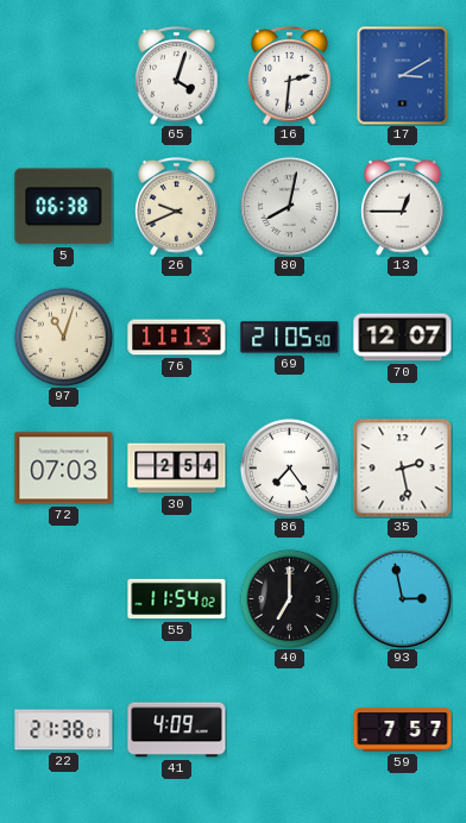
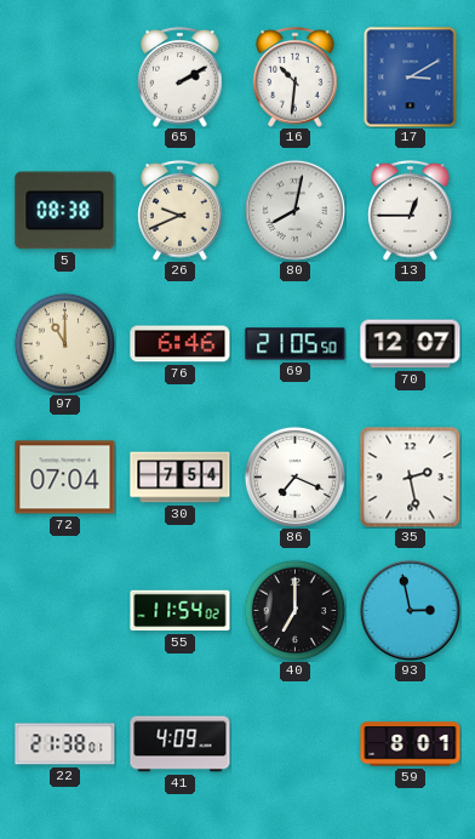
65: 4:03 -> 2:10 (181, 78)
16: 2:31 -> 10:31 (296, 78)
5: 06:38 -> 08:38 (65, 211)
97: 11:03 -> 11:00 (64, 343)
76: 11:13 -> 6:46 (181, 344)
72: 07:03 -> 07:04 (65, 478)
30: 2:54 -> 7:54 (181, 478)
86: 7:24 -> 7:19 (294, 476)
59: 7:57 -> 8:01 (411, 744)
